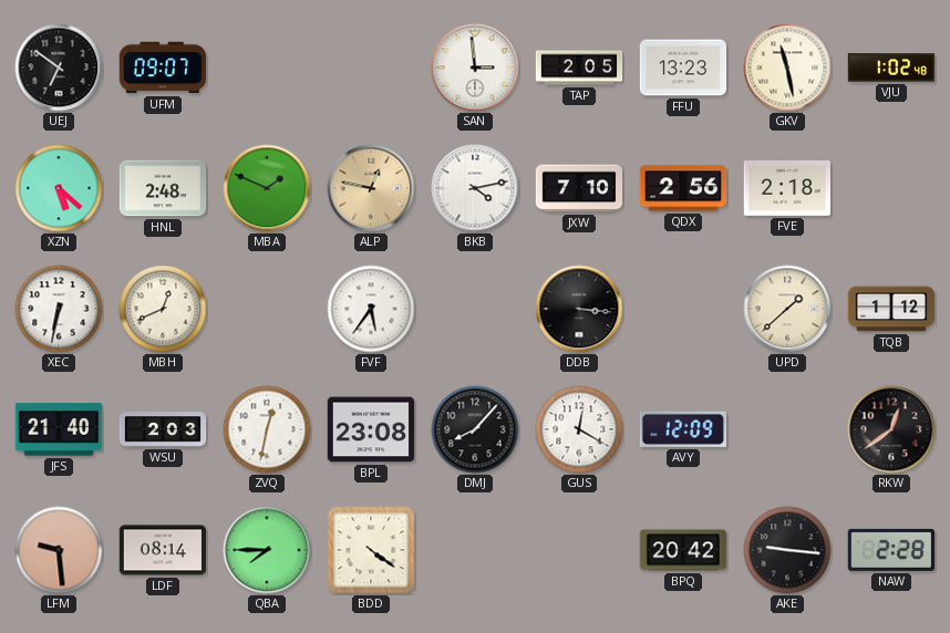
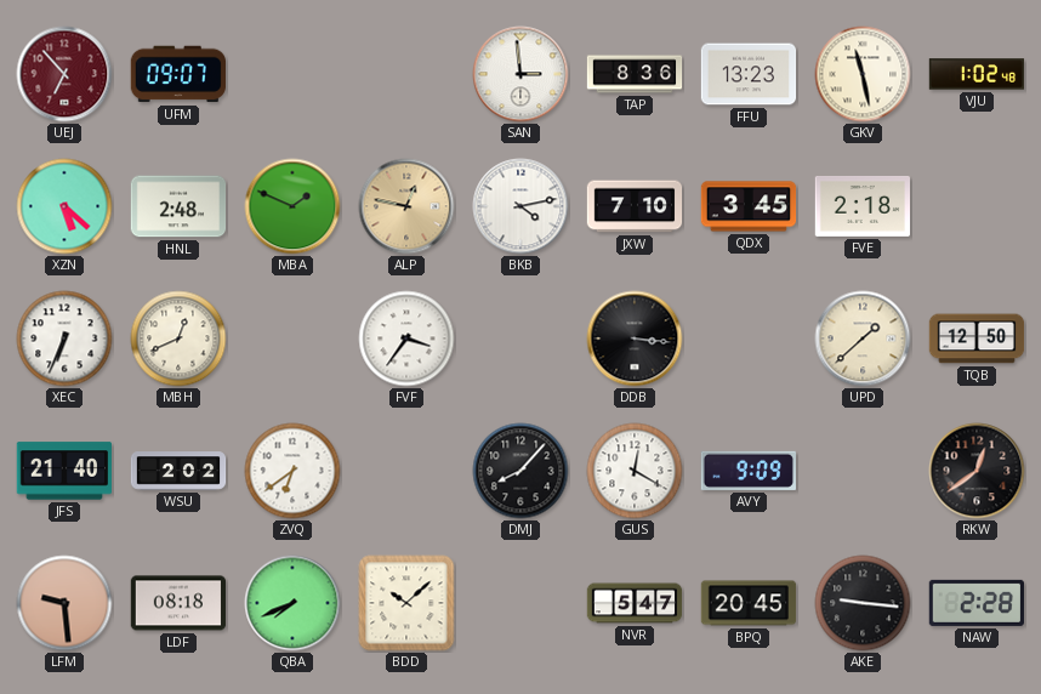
UEJ: 6:51 -> 6:53 (64, 74)
UEJ dial: black -> burgundy (64, 74)
TAP: 2:05 -> 8:36 (635, 74)
QDX: 2:56 -> 3:45 (749, 206)
XEC: 6:32 -> 6:34 (64, 339)
FVF: 5:36 -> 3:36 (406, 339)
TQB: 1:12 -> 12:50 (977, 339)
WSU: 2:03 -> 2:02 (178, 471)
ZVQ: 12:32 -> 6:39 (292, 471)
BPL: 23:08 -> none (371, 429)
AVY: 12:09 -> 9:09 (747, 471)
LDF: 08:14 -> 08:18 (178, 603)
QBA: 7:45 -> 7:41 (292, 603)
BDD: 4:21 -> 10:08 (406, 603)
NVR: none -> 5:47 (635, 603)
BPQ: 20:42 -> 20:45 (749, 603)
